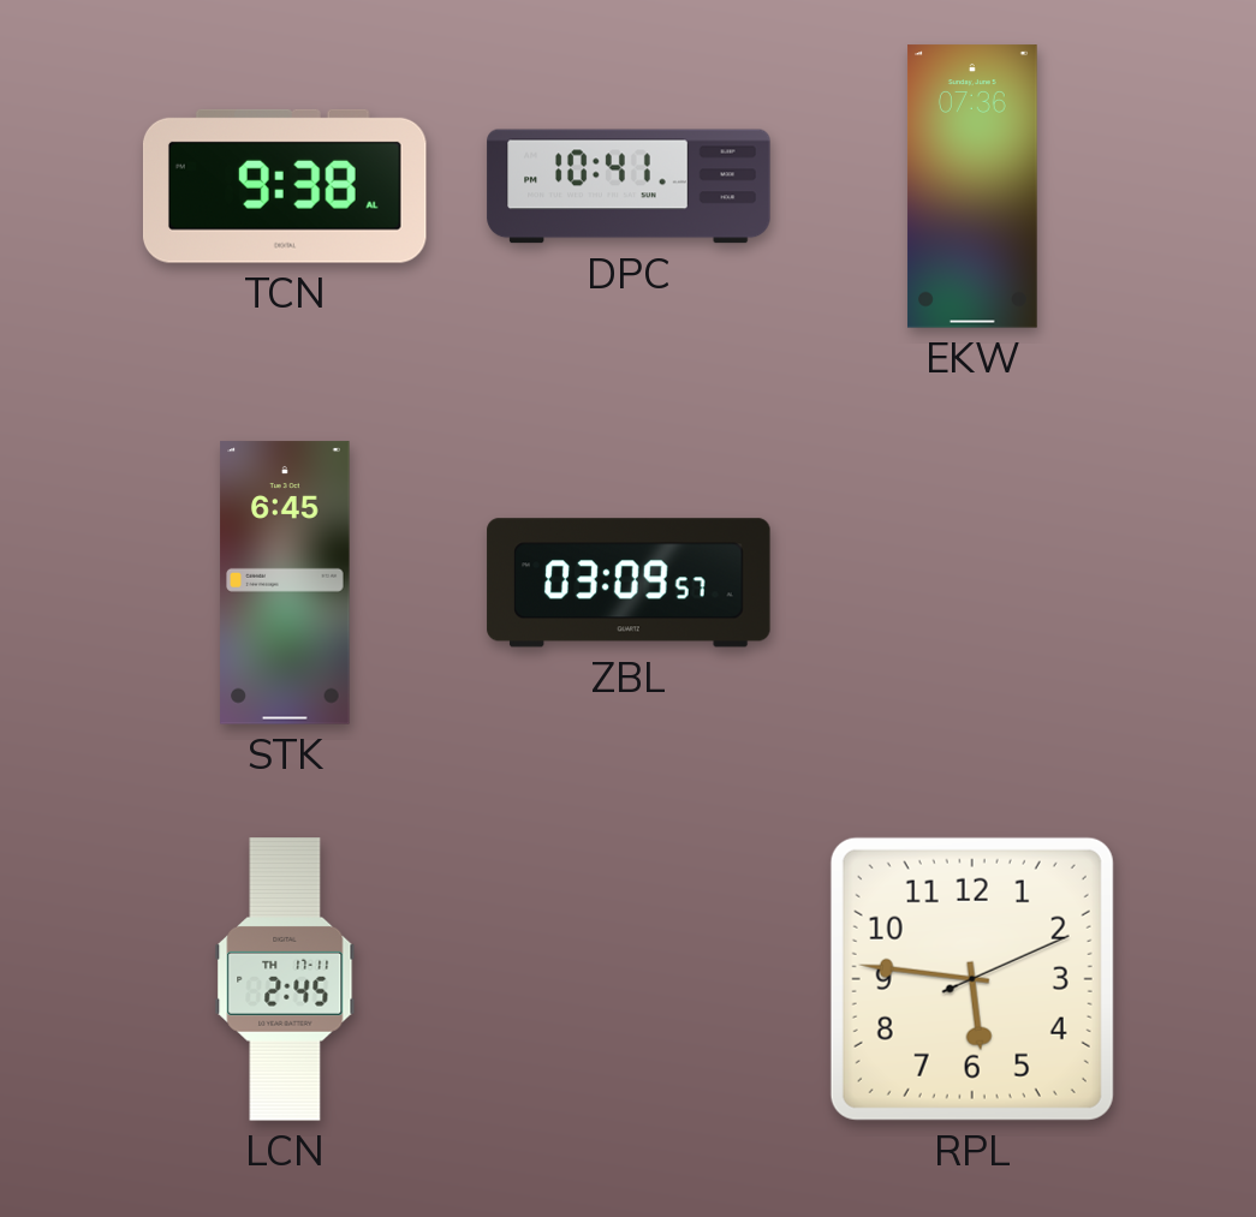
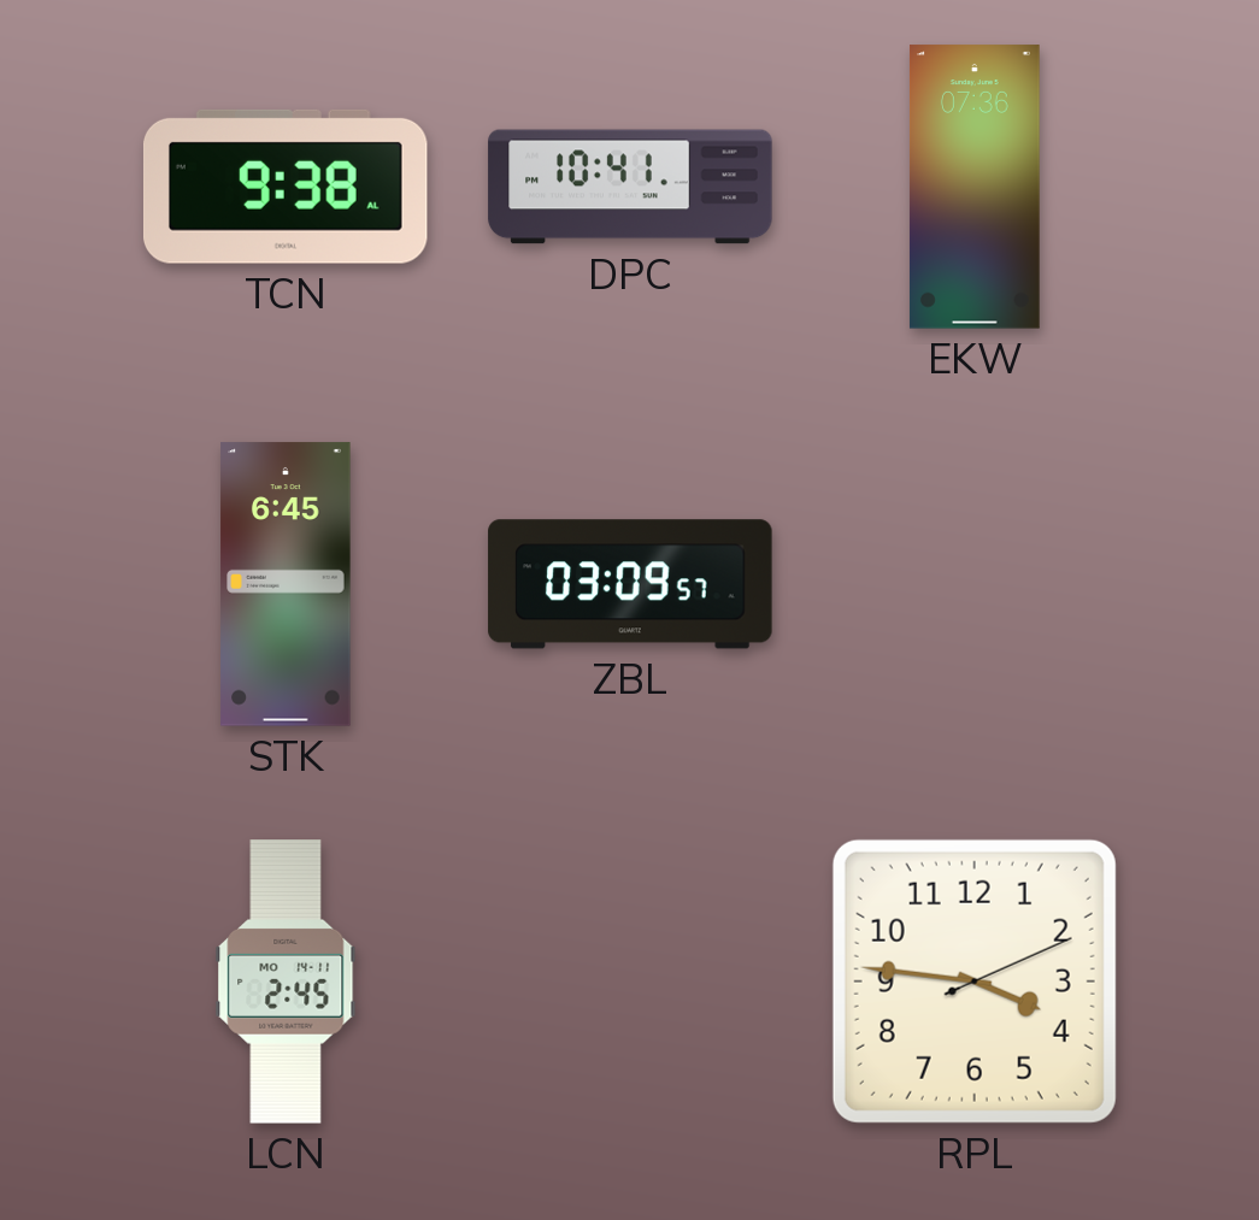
LCN date: TH 17-11 -> MO 14-11 (286, 982)
RPL: 5:46 -> 3:46 (975, 982)
